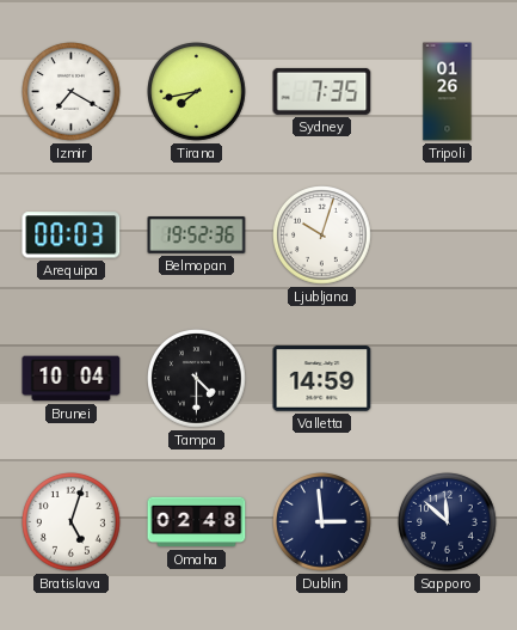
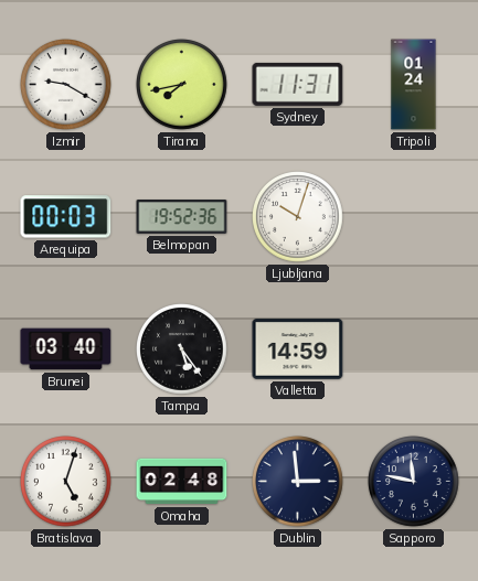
Izmir: 7:20 -> 9:20 (66, 85)
Sydney: 7:35 -> 11:31 (298, 84)
Tripoli: 01:26 -> 01:24 (414, 85)
Brunei: 10:04 -> 03:40 (66, 349)
Tampa: 4:30 -> 5:24 (182, 349)
Sapporo: 11:52 -> 11:47 (414, 482)
